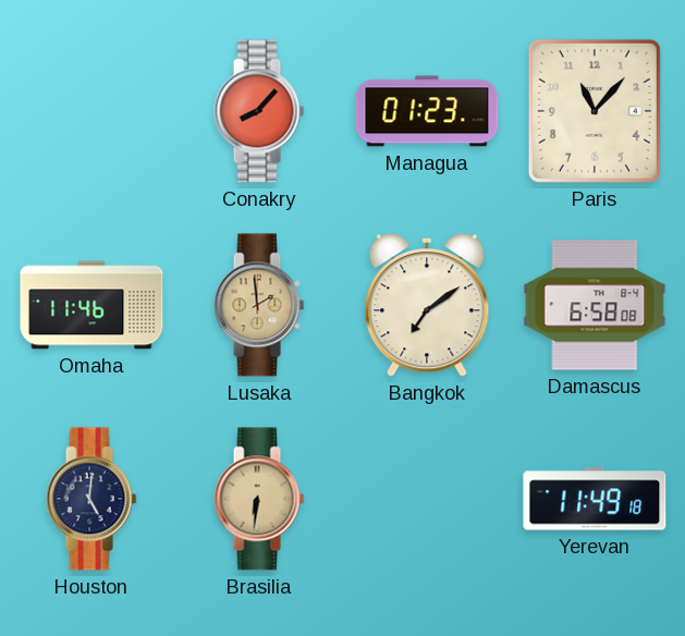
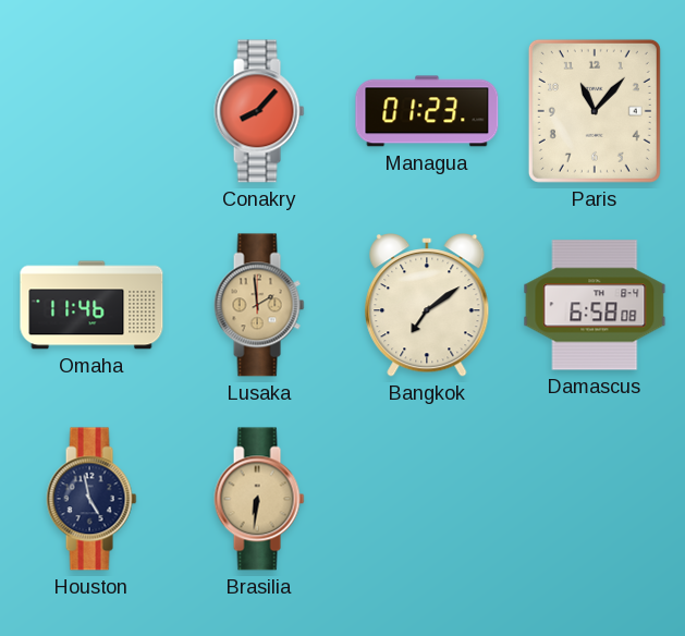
Houston: 5:01 -> 4:58 (91, 499)
Yerevan: 11:49 -> none (595, 499)
